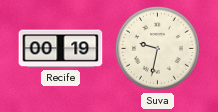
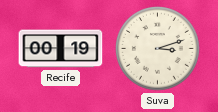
Suva: 9:32 -> 3:12 (158, 49)
